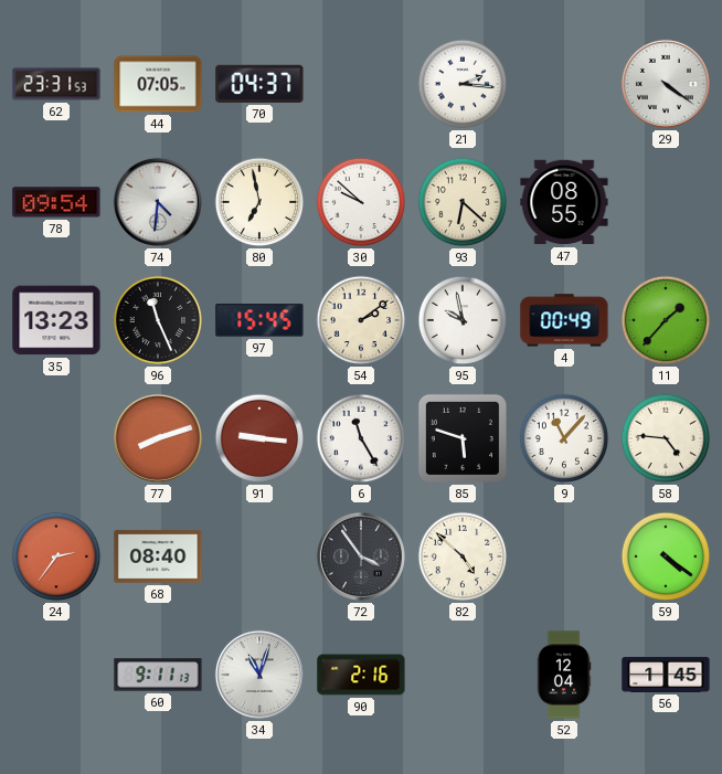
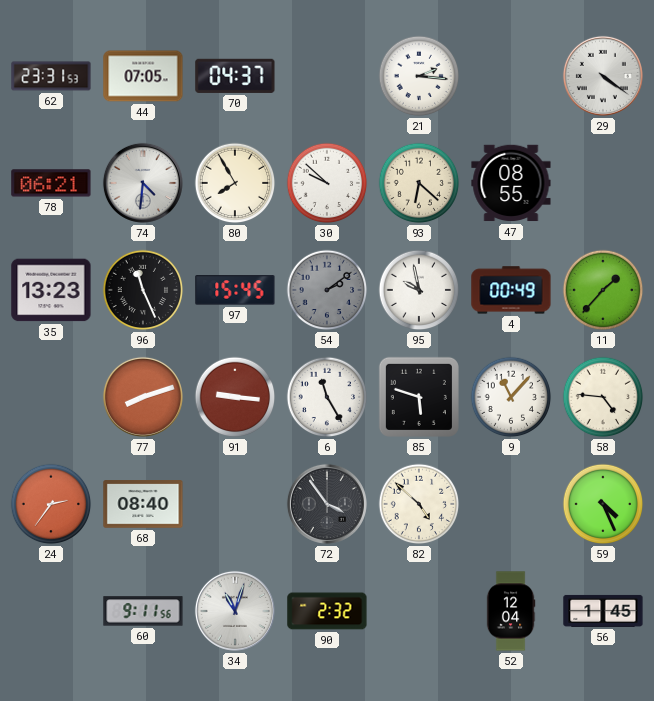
78: 09:54 -> 06:21 (51, 183)
80: 6:58 -> 7:55 (235, 183)
54 dial: cream -> grey (327, 290)
59: 4:21 -> 4:26 (603, 504)
60: 9:11:13 -> 9:11:56 (143, 611)
90: 2:16 -> 2:32 (327, 611)
